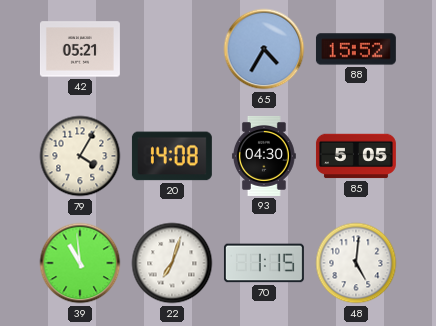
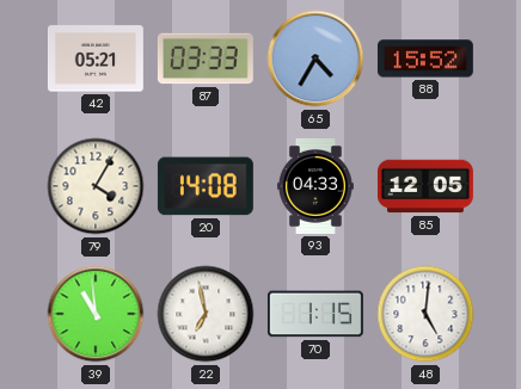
87: none -> 03:33 (206, 58)
93: 04:30 -> 04:33 (315, 186)
85: 5:05 -> 12:05 (425, 186)
22: 7:03 -> 6:58 (206, 314)
